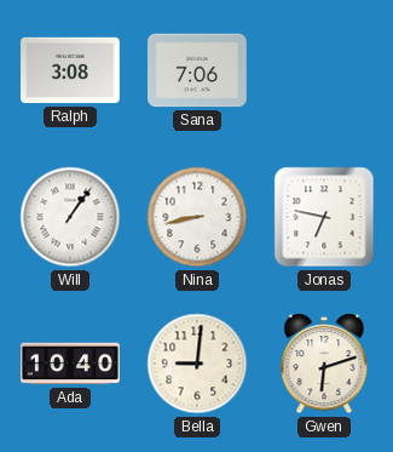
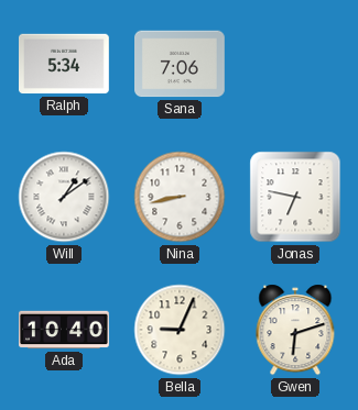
Ralph: 3:08 -> 5:34 (65, 64)
Will: 1:06 -> 1:09 (64, 197)
Bella: 9:01 -> 9:04 (180, 330)
